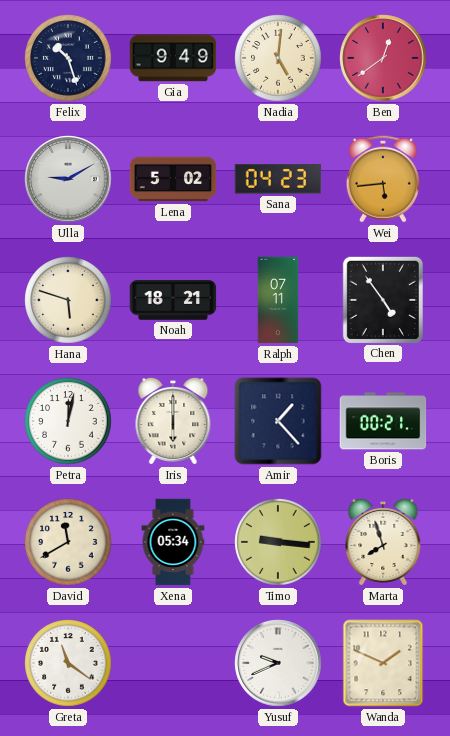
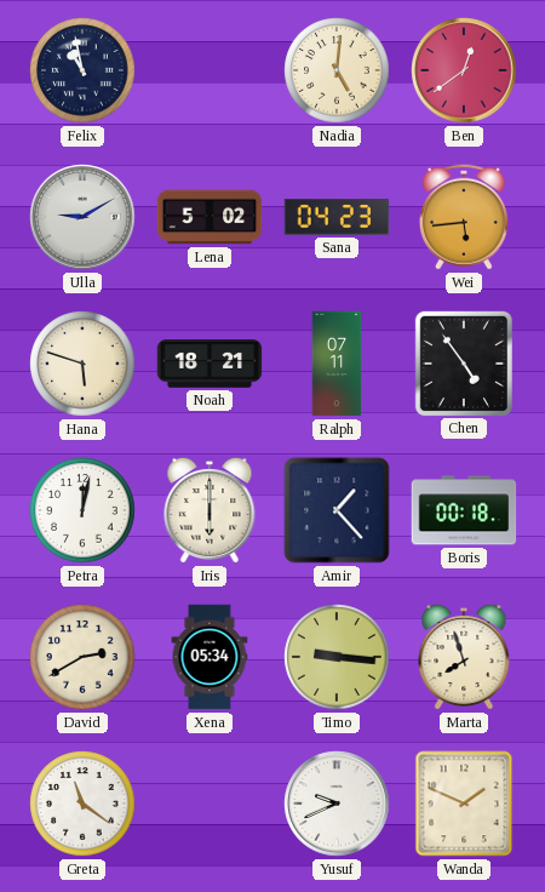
Felix: 10:27 -> 10:58 (82, 70)
Gia: 9:49 -> none (173, 58)
Boris: 00:21 -> 00:18 (464, 510)
David: 11:40 -> 2:40 (82, 657)
